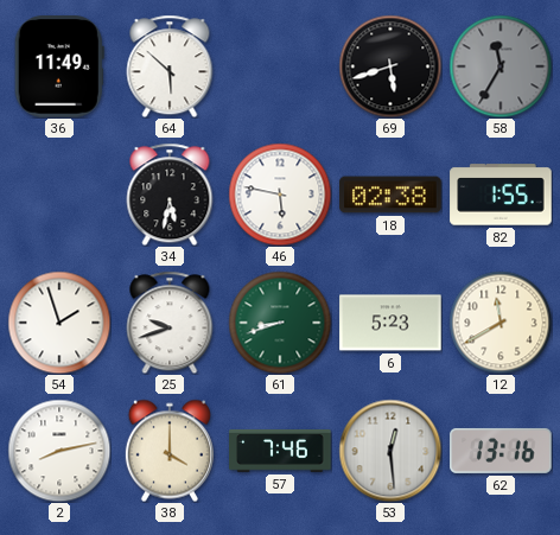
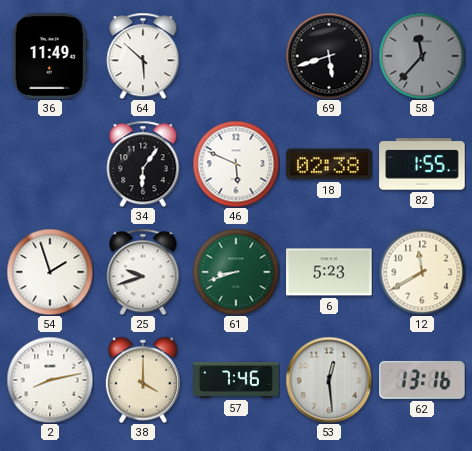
58: 11:35 -> 11:37 (422, 56)
34: 5:32 -> 6:06 (143, 164)
46: 5:47 -> 5:49 (236, 164)
